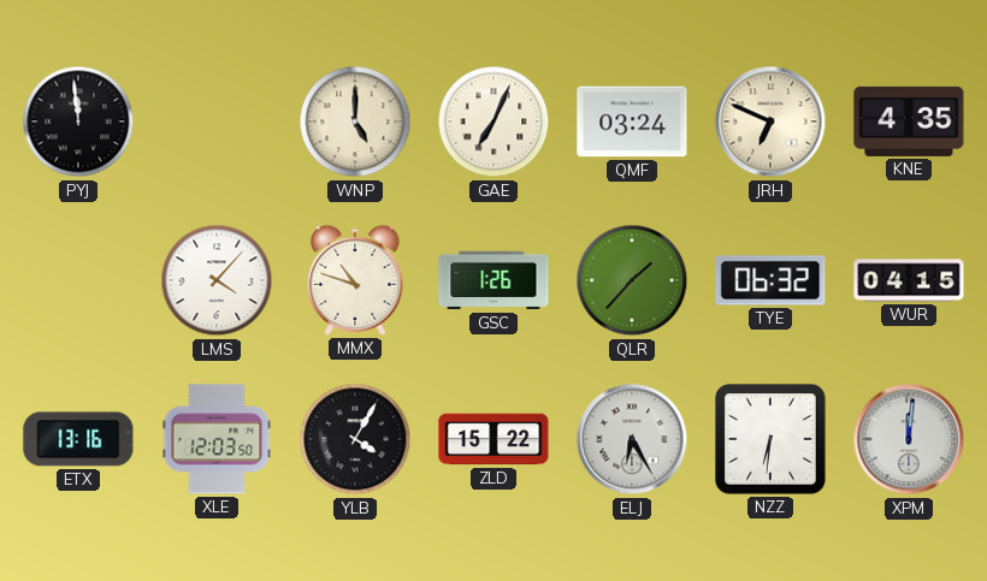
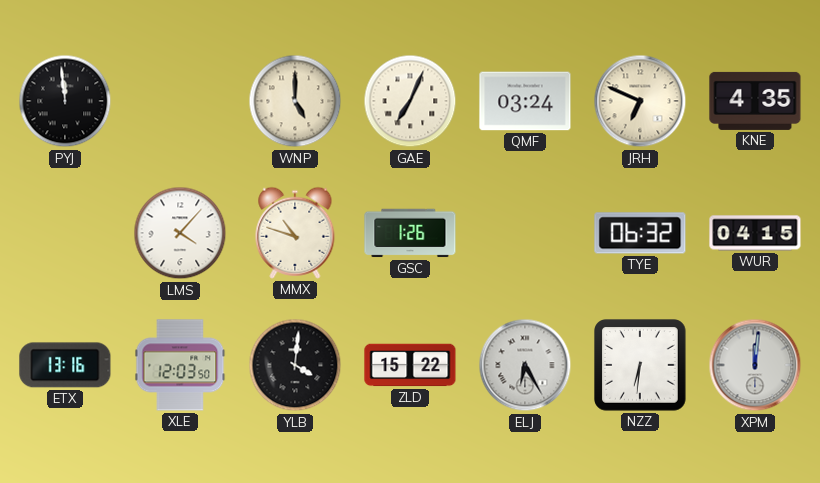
QLR: 1:37 -> none (632, 280)
YLB: 4:05 -> 4:01 (295, 365)
